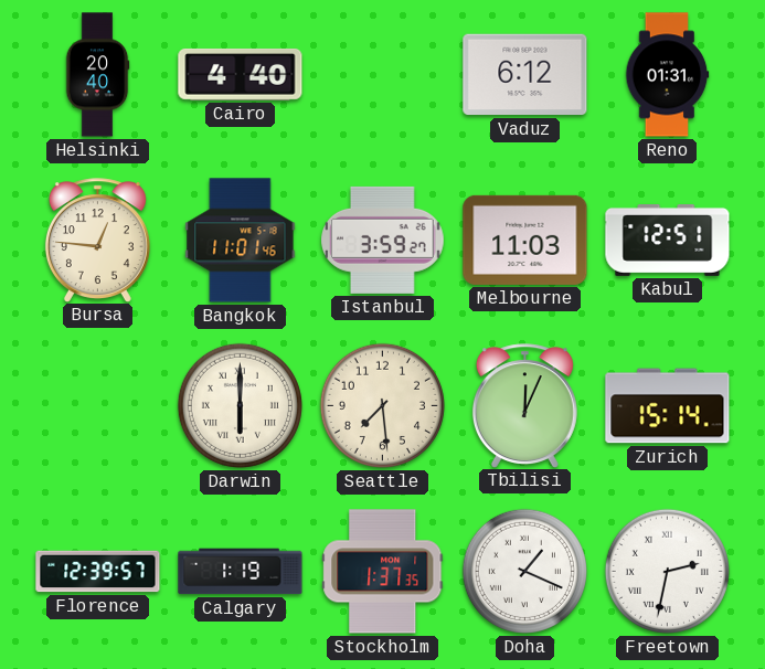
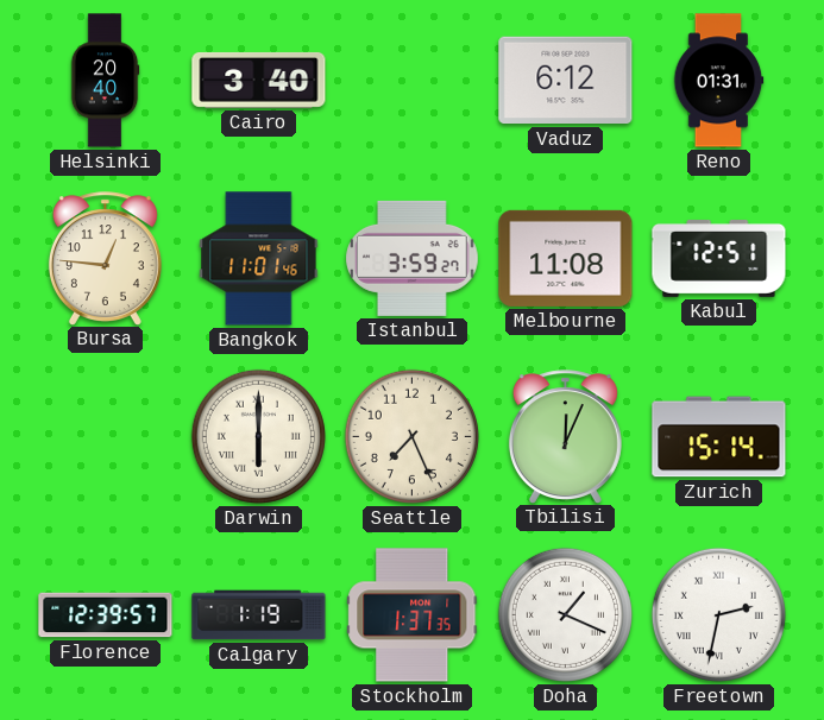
Cairo: 4:40 -> 3:40 (259, 80)
Melbourne: 11:03 -> 11:08 (566, 258)
Seattle: 7:29 -> 7:26 (411, 436)
